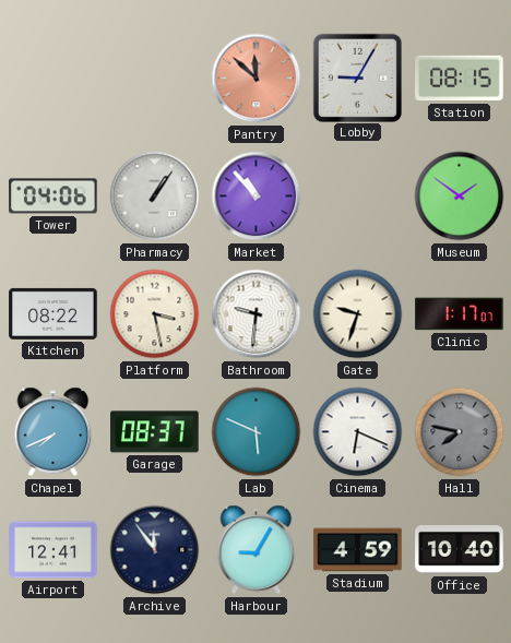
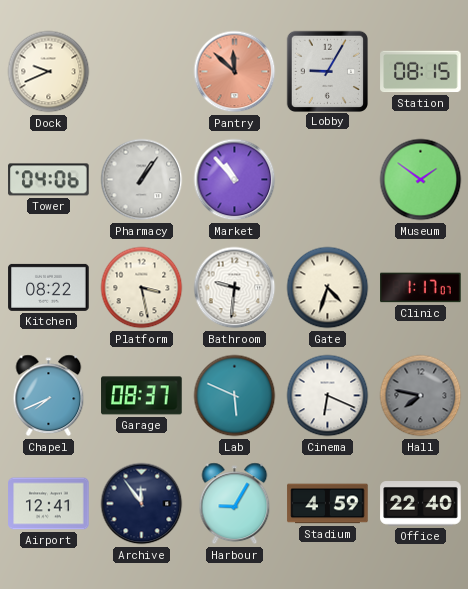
Dock: none -> 9:41 (49, 72)
Gate: 9:33 -> 4:33 (328, 288)
Office: 10:40 -> 22:40 (421, 504)
